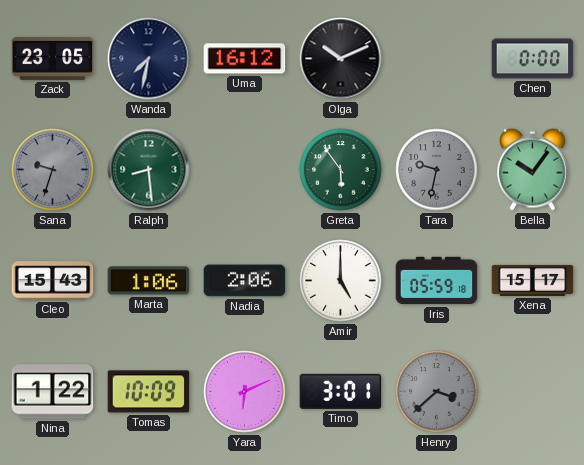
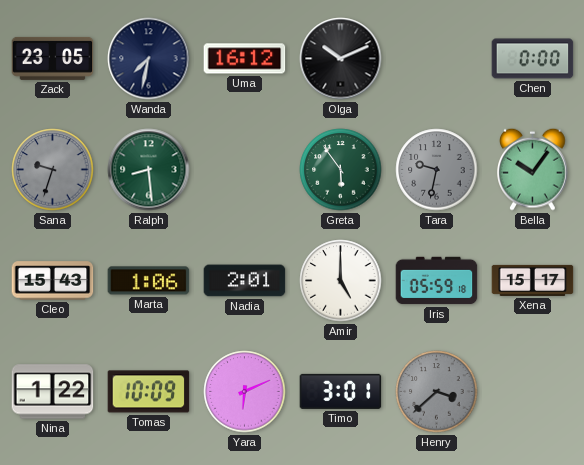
Nadia: 2:06 -> 2:01 (245, 281)
